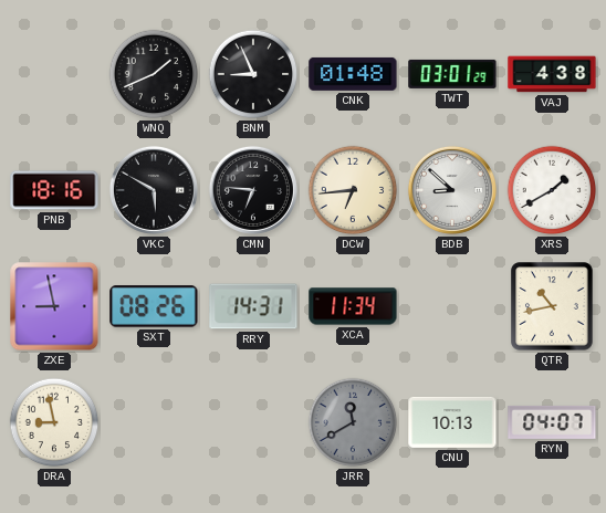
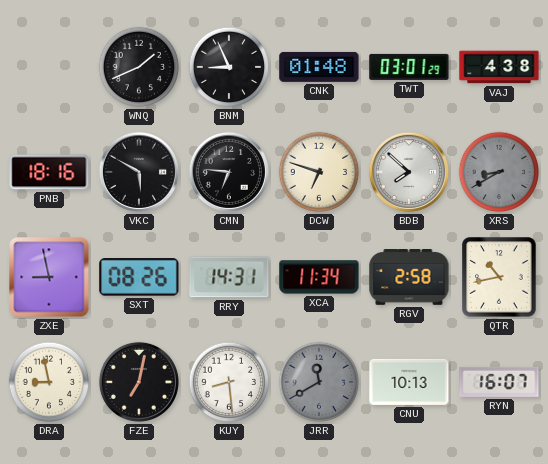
DCW: 6:44 -> 6:48 (319, 172)
BDB: 8:52 -> 7:52 (409, 172)
XRS: 1:40 -> 8:40 (499, 172)
XRS dial: white -> grey (499, 172)
RGV: none -> 2:58 (409, 278)
FZE: none -> 7:02 (139, 382)
KUY: none -> 8:29 (229, 382)
RYN: 04:07 -> 16:07 (499, 382)
